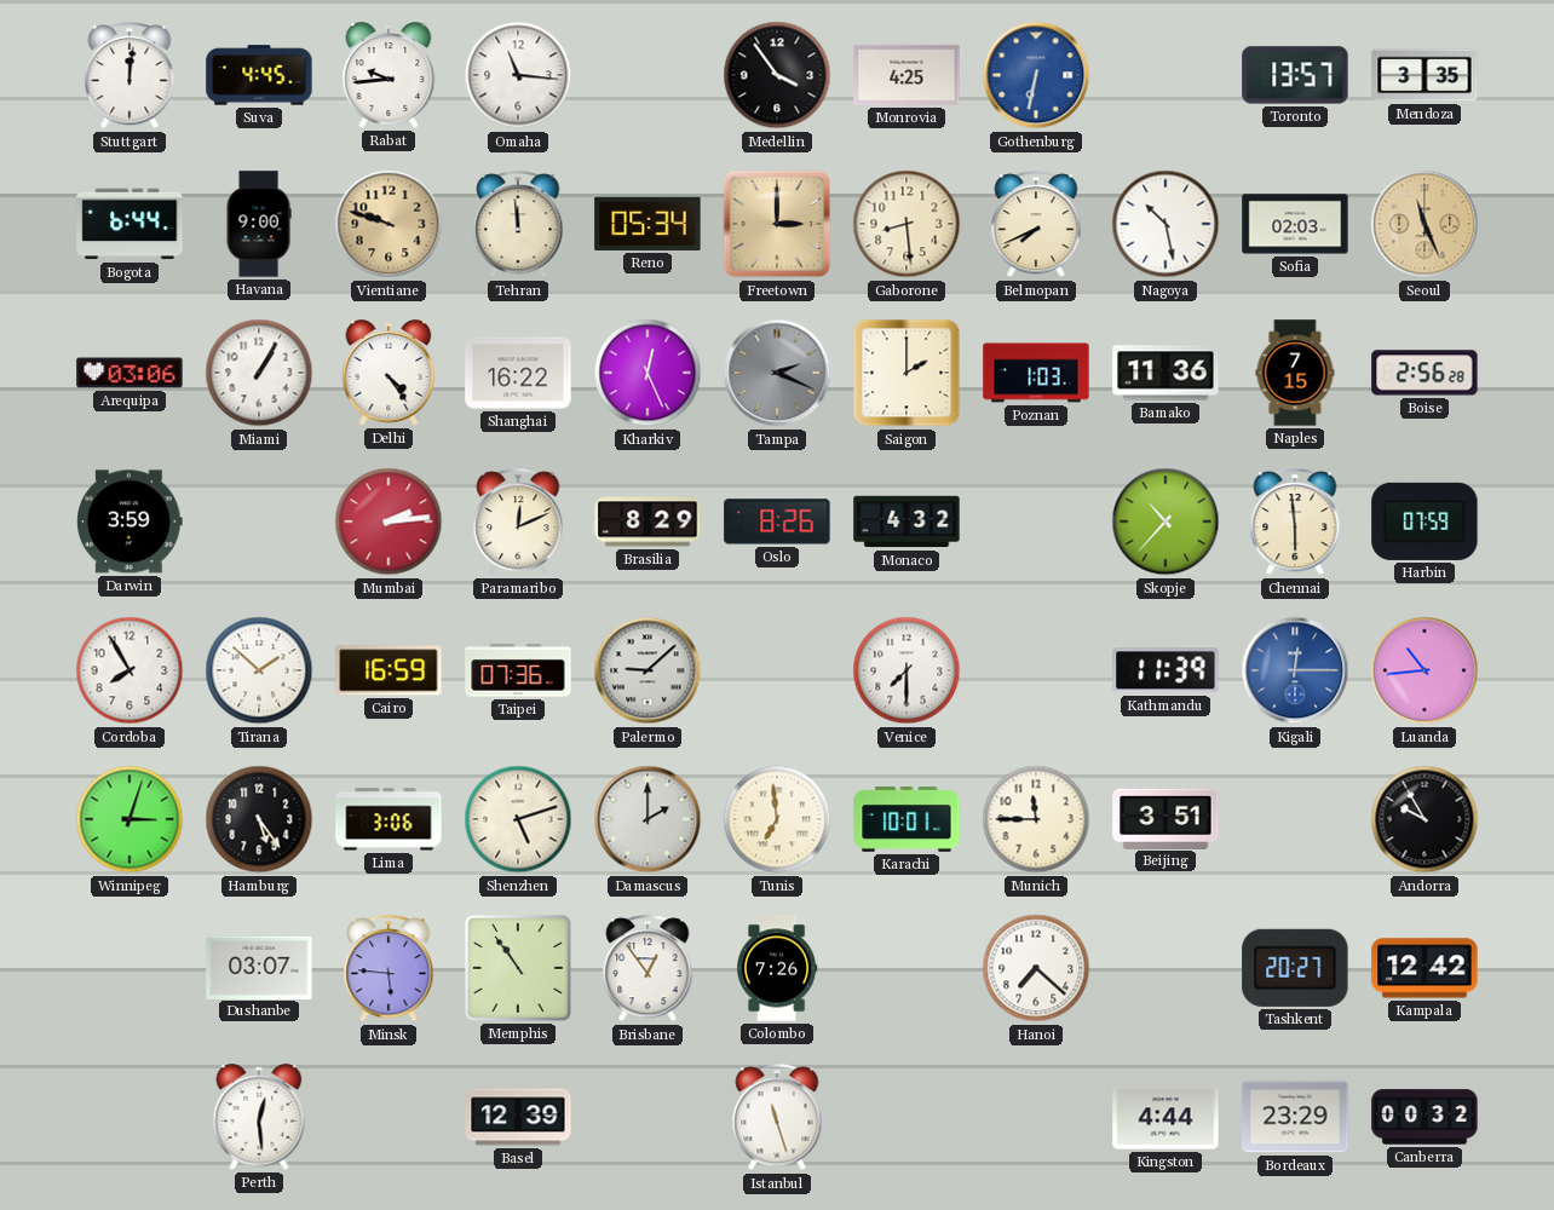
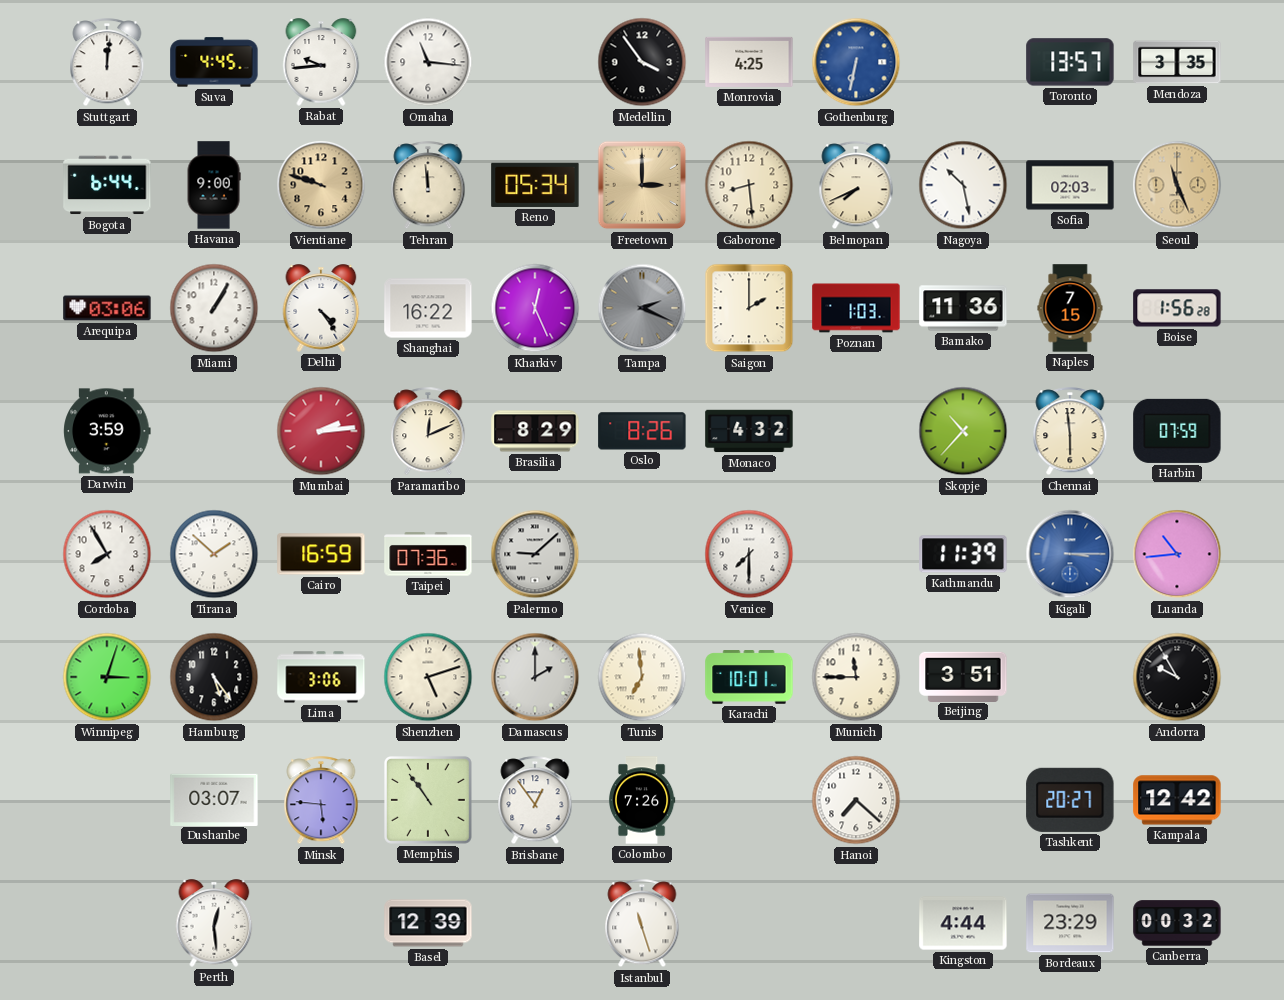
Boise: 2:56 -> 1:56 (1177, 308)
Kigali: 12:15 -> 3:15 (1070, 554)
